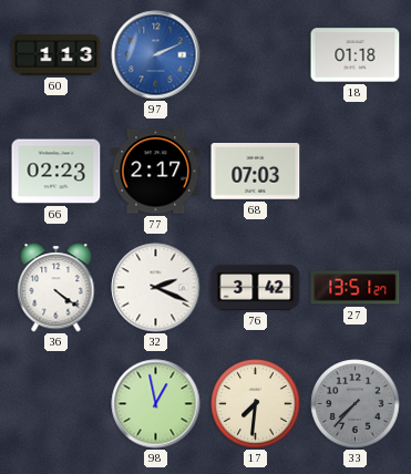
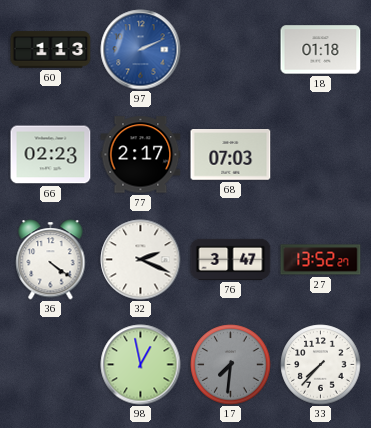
76: 3:42 -> 3:47 (231, 259)
27: 13:51 -> 13:52 (321, 260)
17 dial: cream -> grey (231, 365)
33 dial: grey -> white (321, 365)
